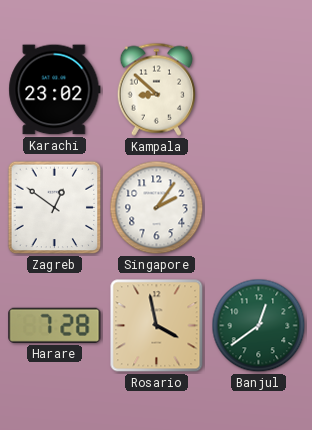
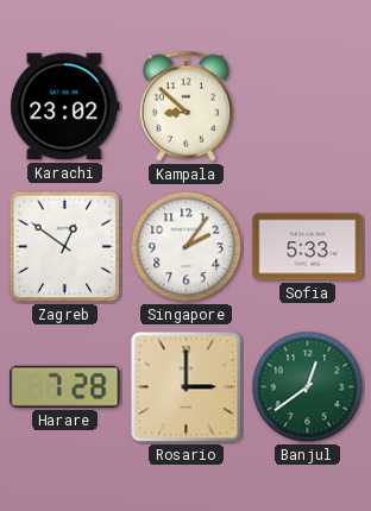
Sofia: none -> 5:33 (308, 247)
Rosario: 3:58 -> 3:00 (187, 387)
